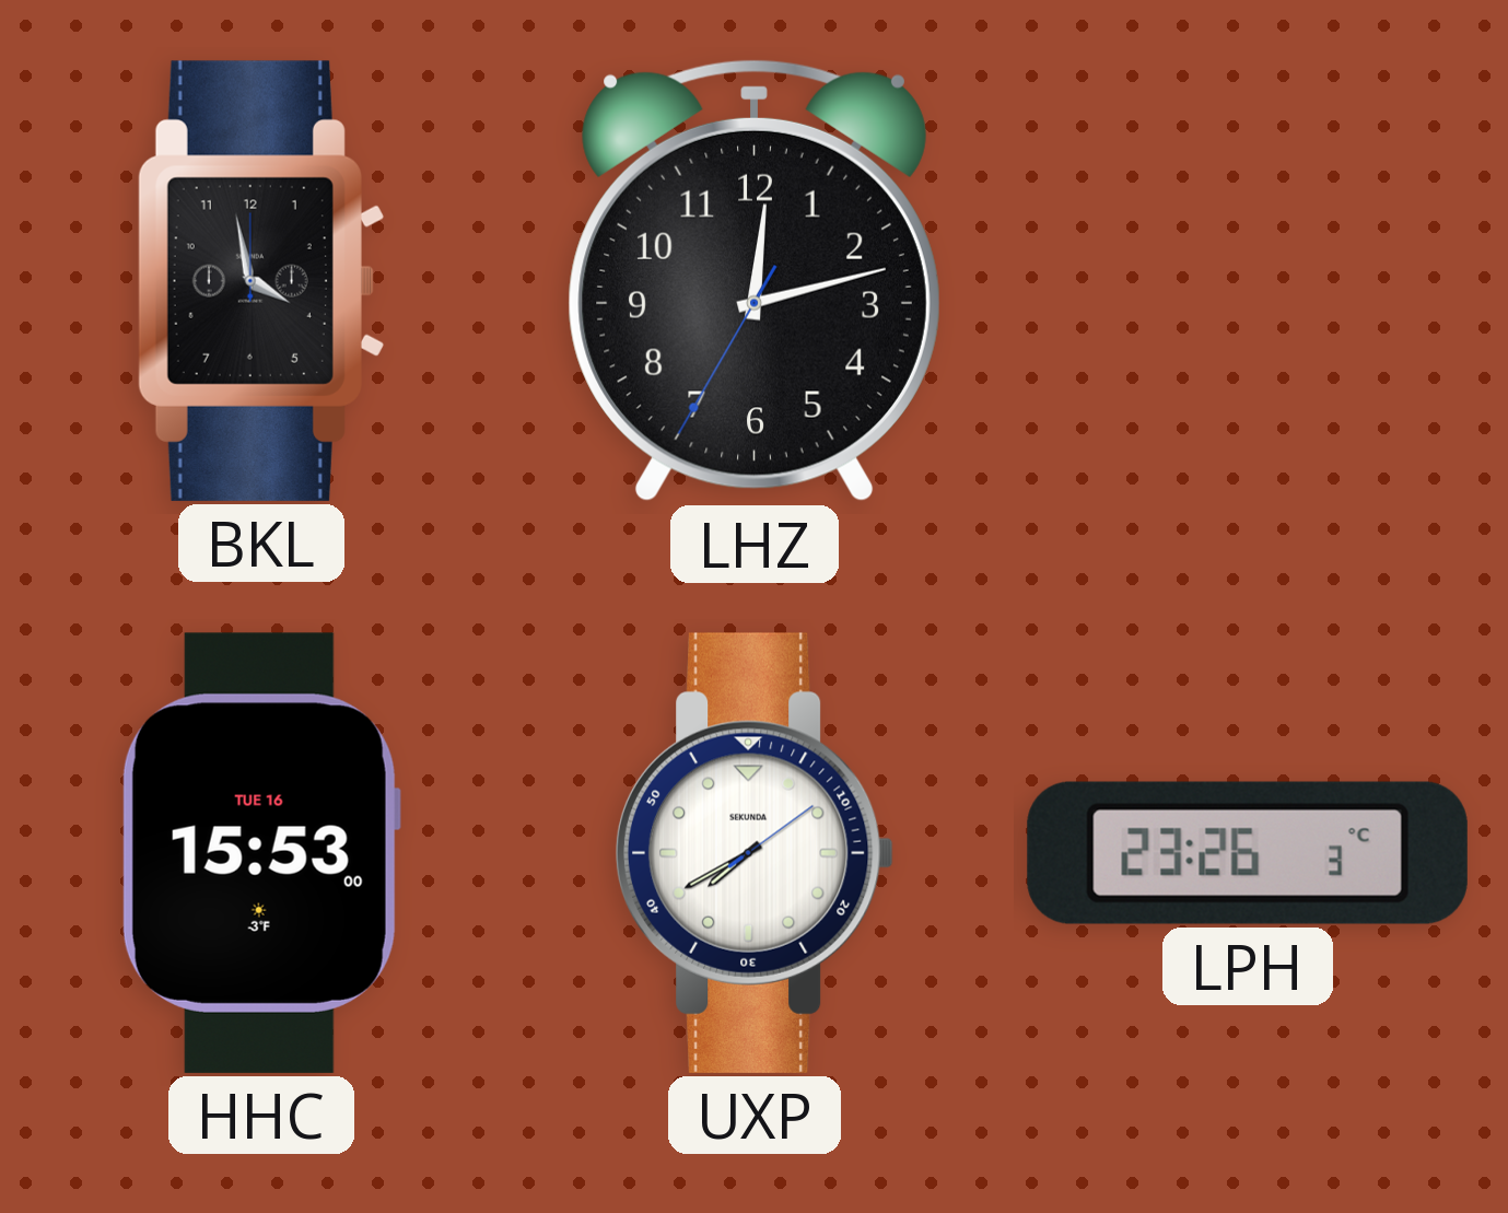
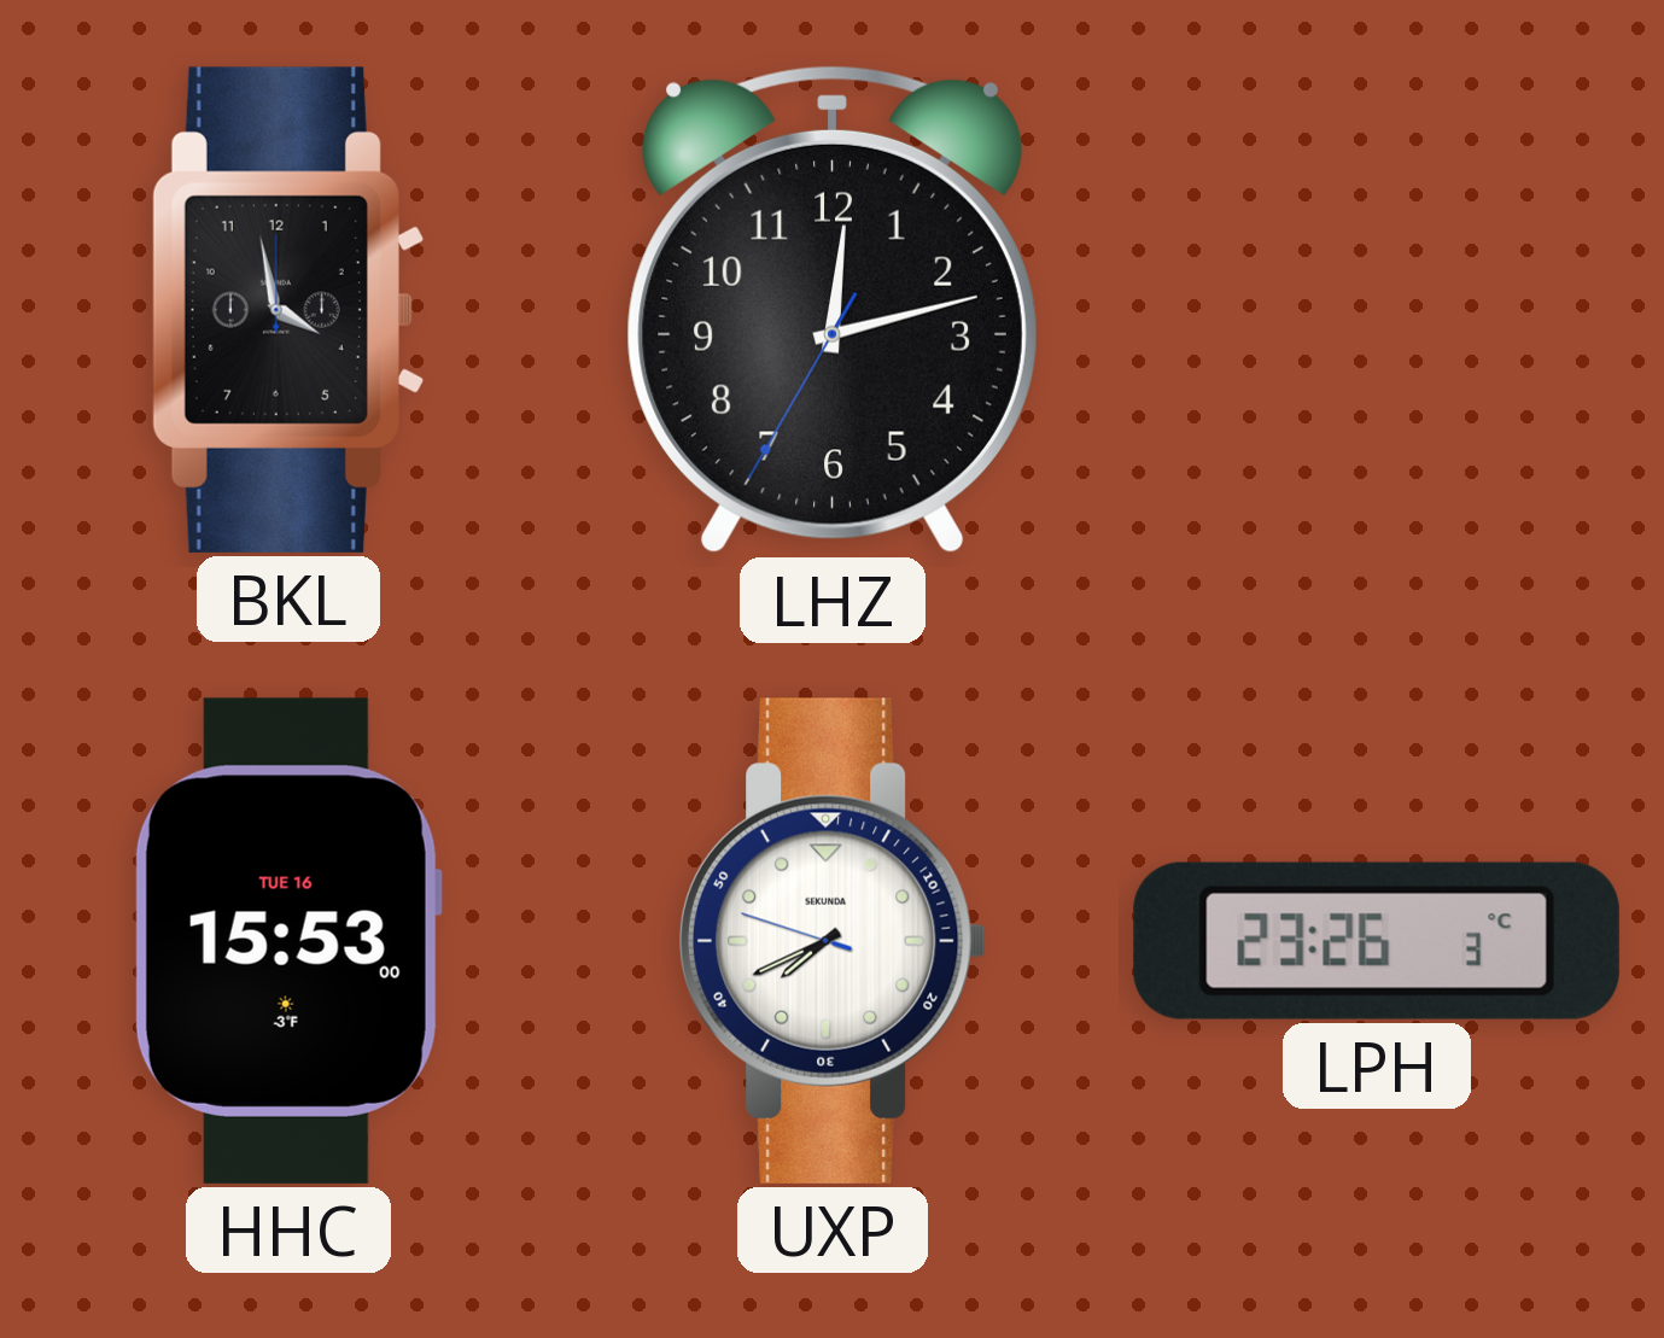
UXP: 7:40:09 -> 7:40:48 (833, 941)
